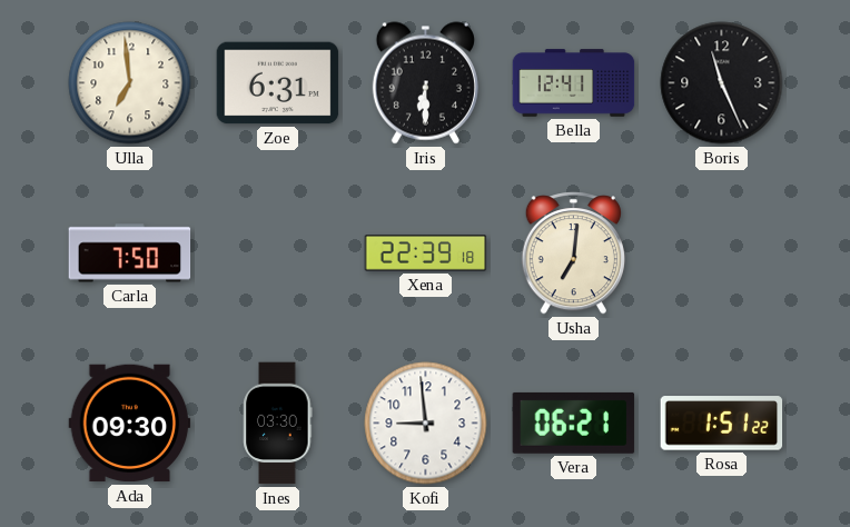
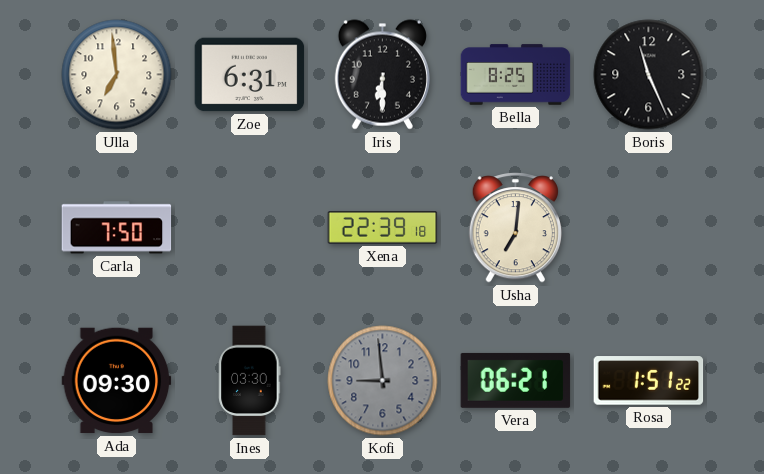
Bella: 12:41 -> 8:25 (516, 75)
Kofi dial: white -> grey (383, 381)
